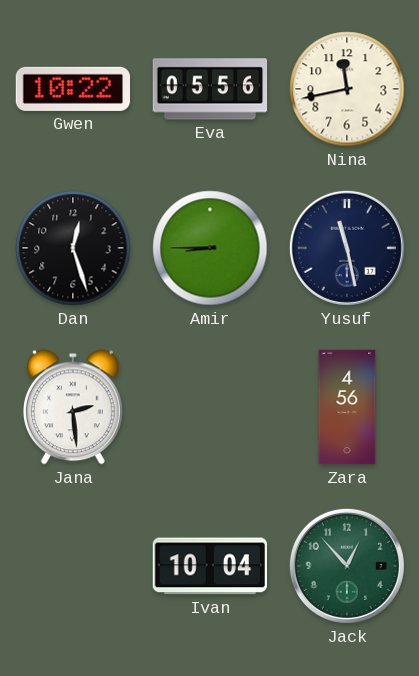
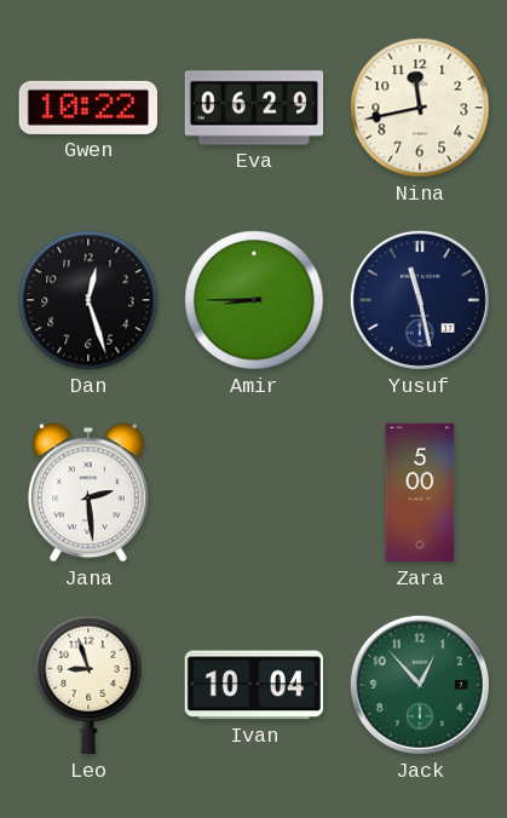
Eva: 05:56 -> 06:29 (254, 108)
Zara: 4:56 -> 5:00 (420, 492)
Leo: none -> 8:57 (88, 685)
